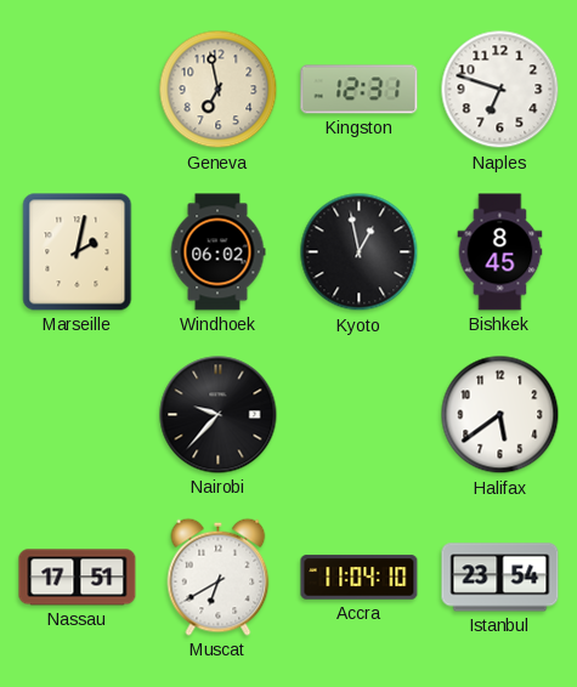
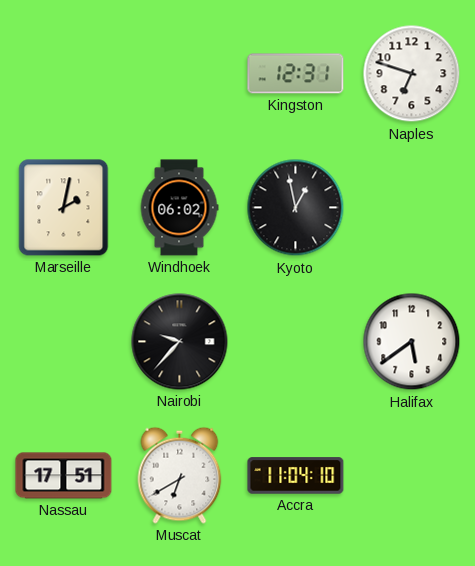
Geneva: 6:58 -> none (219, 90)
Bishkek: 8:45 -> none (500, 252)
Istanbul: 23:54 -> none (500, 578)
